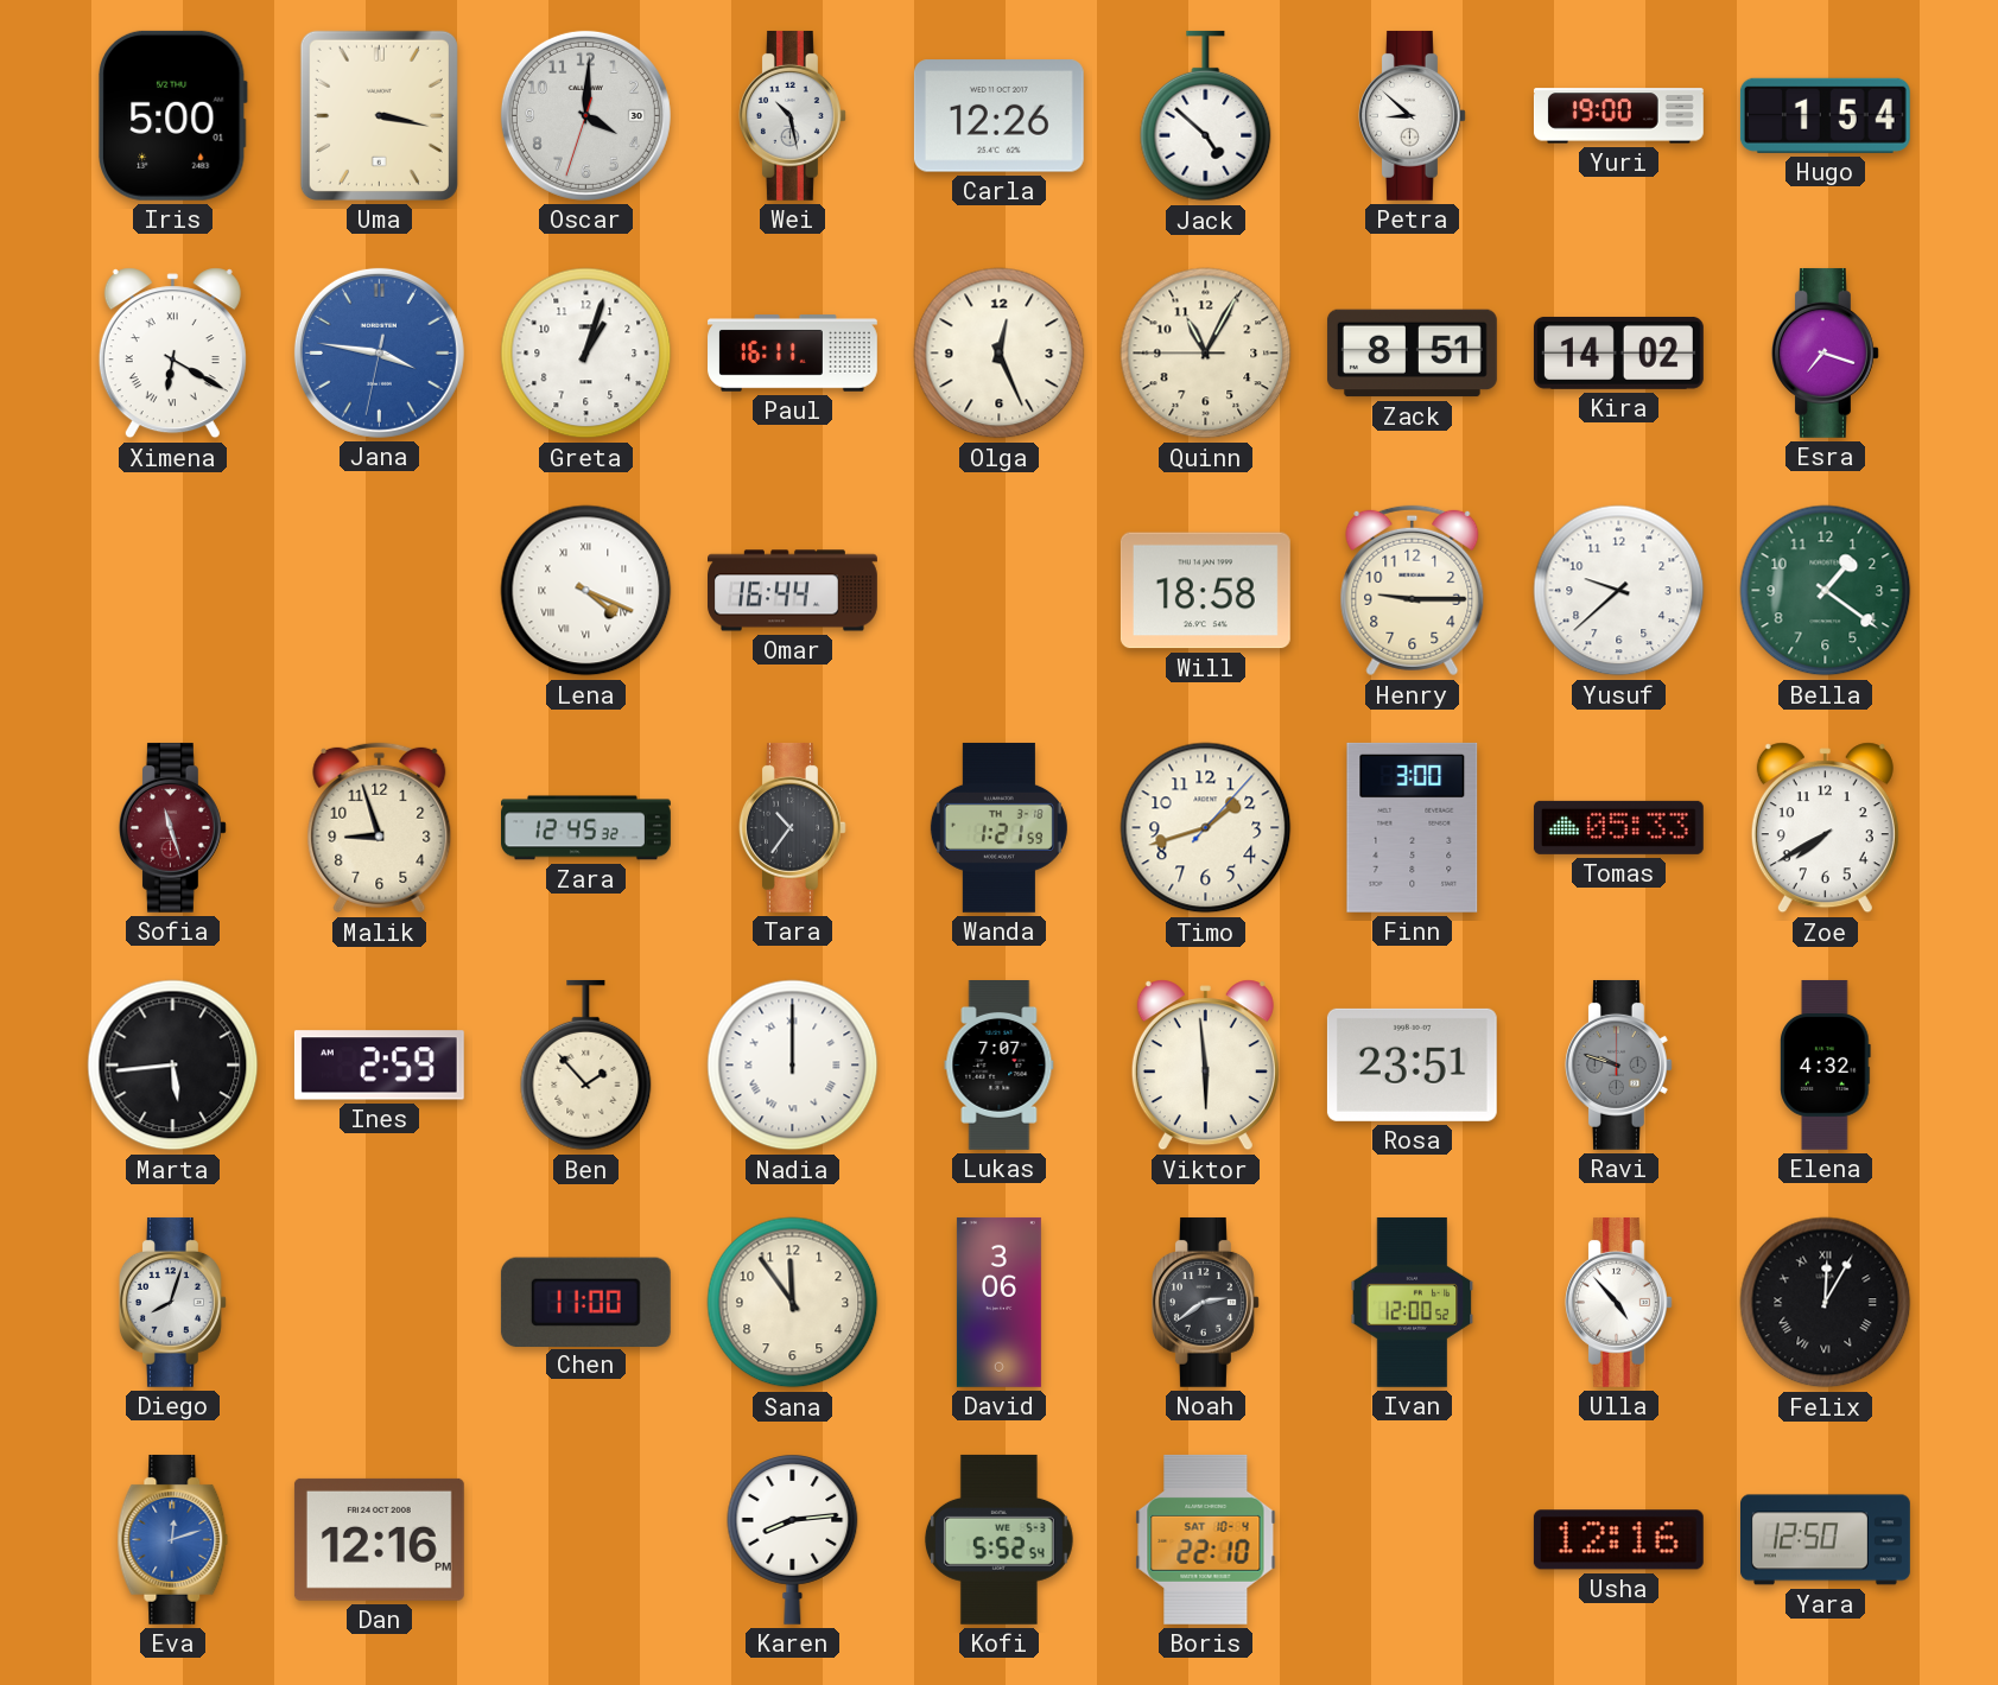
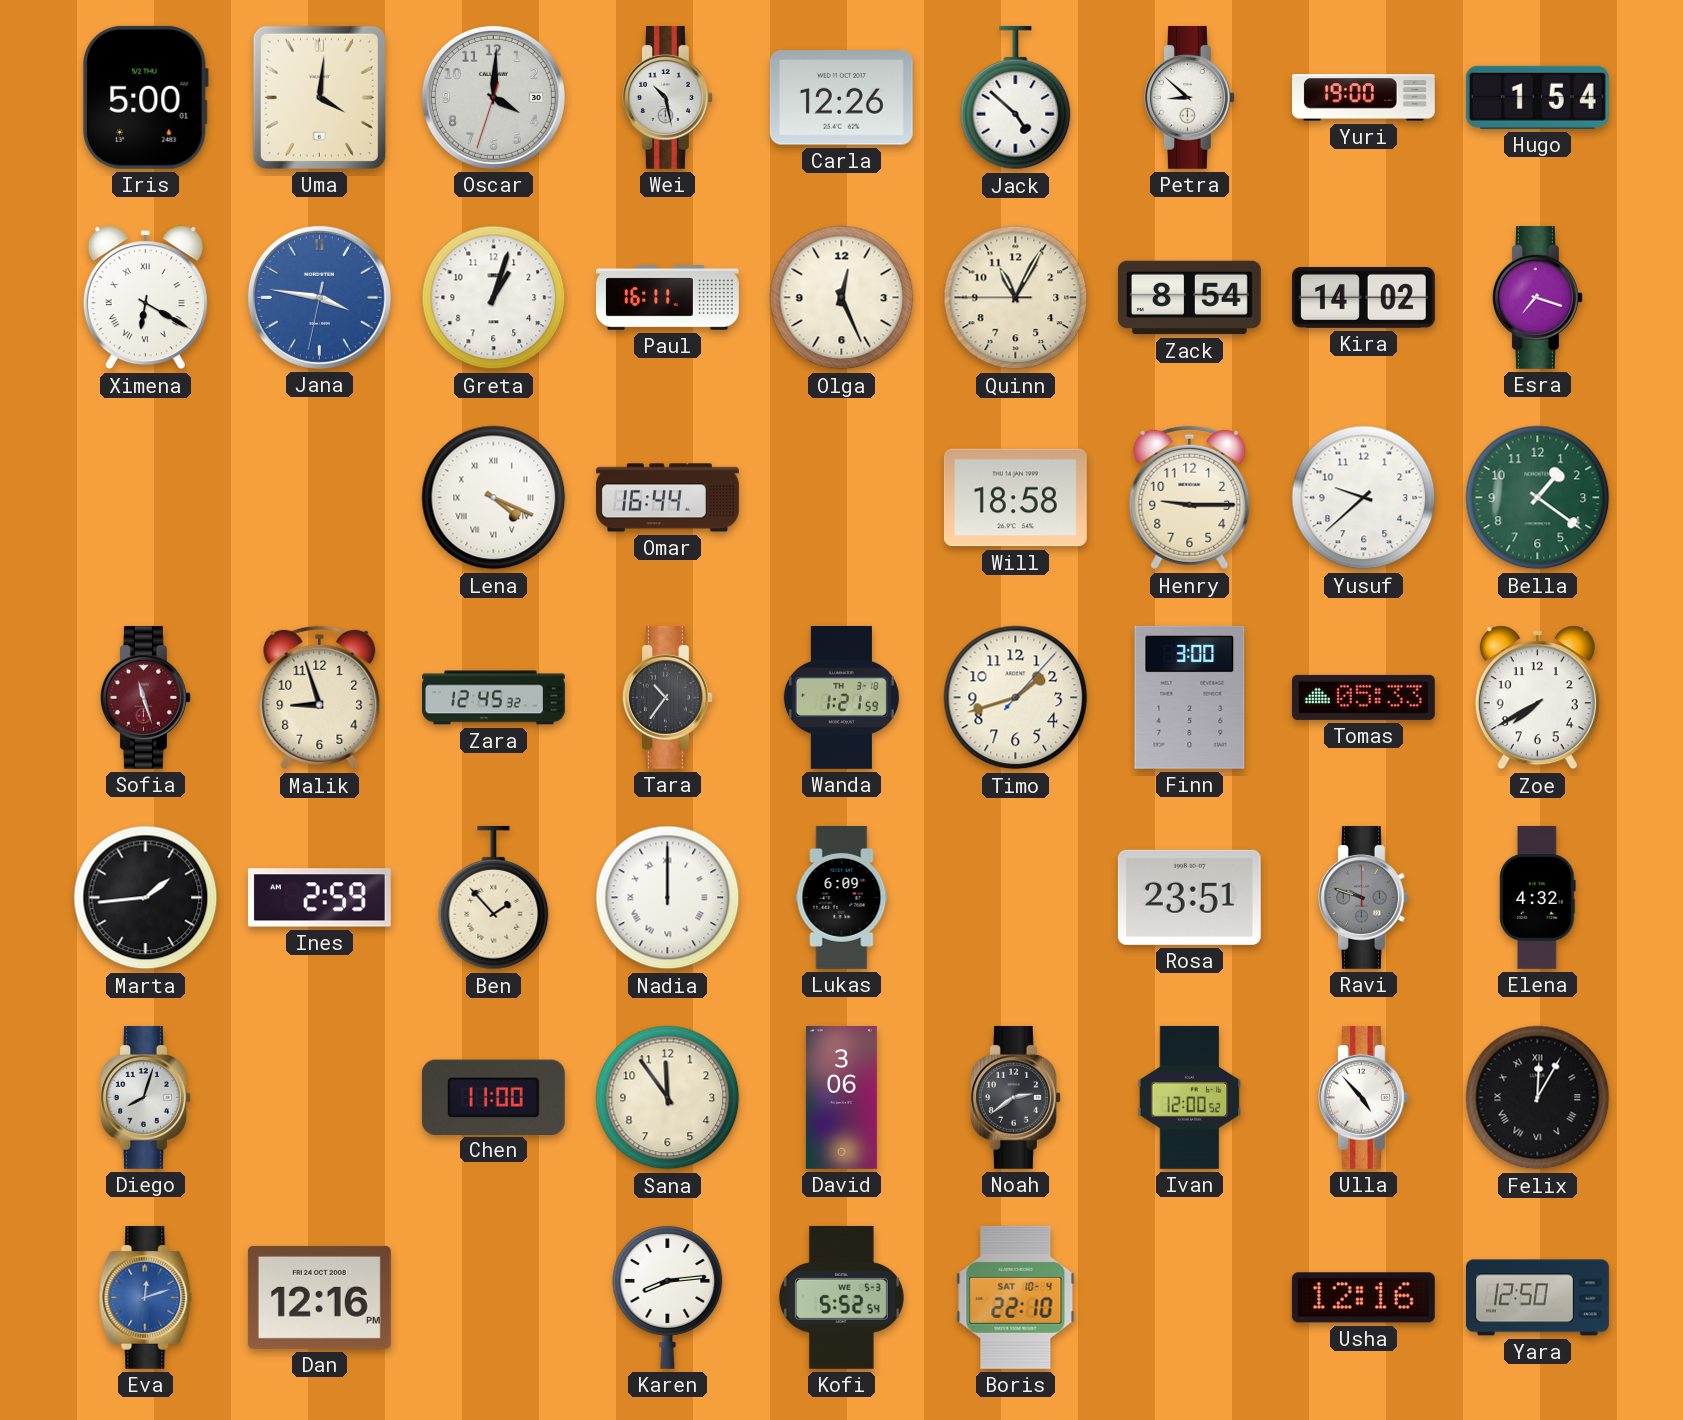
Uma: 3:17 -> 4:01 (319, 97)
Zack: 8:51 -> 8:54 (1189, 298)
Marta: 5:44 -> 1:44 (146, 898)
Lukas: 7:07 -> 6:09 (842, 898)
Viktor: 5:59 -> none (1205, 1066)
